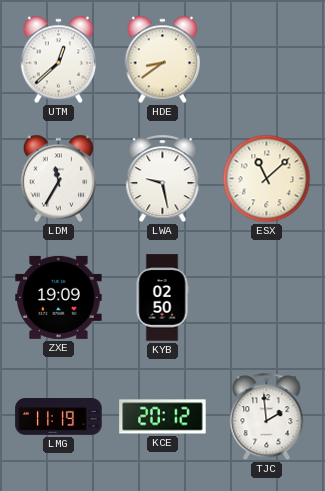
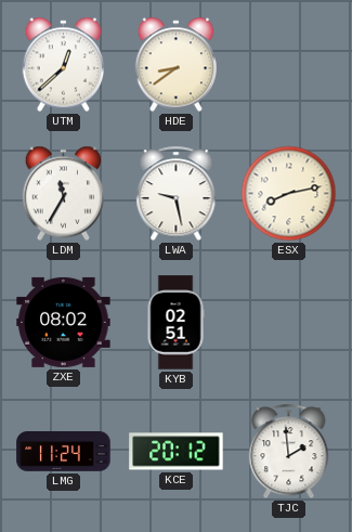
ESX: 11:08 -> 8:13 (289, 194)
ZXE: 19:09 -> 08:02 (64, 322)
KYB: 02:50 -> 02:51 (175, 323)
LMG: 11:19 -> 11:24 (64, 452)
